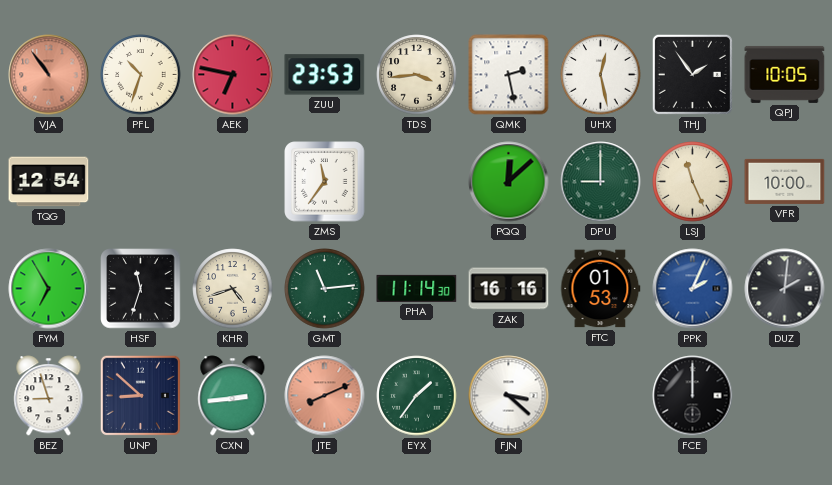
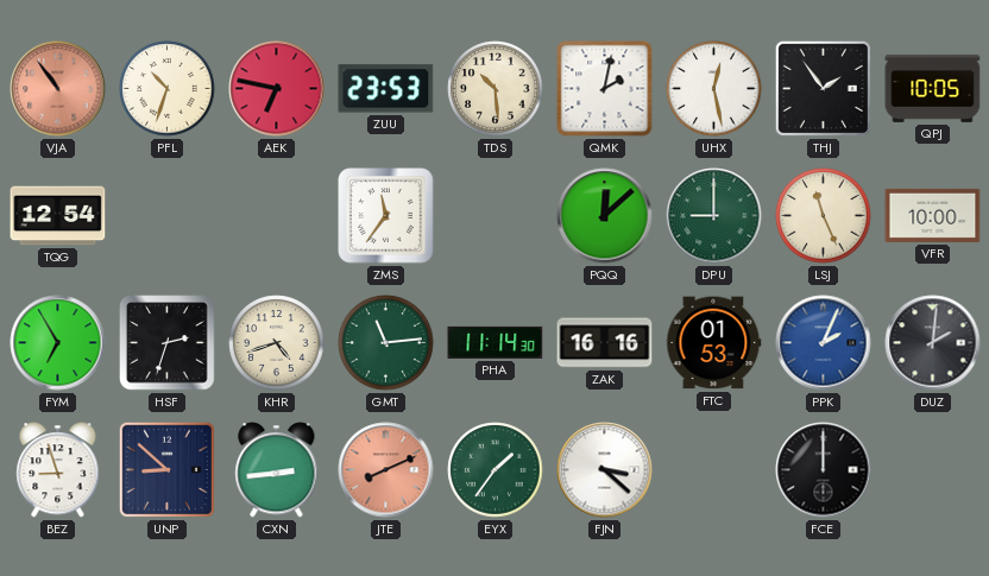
TDS: 3:44 -> 10:29 (496, 89)
QMK: 2:28 -> 2:02 (605, 89)
HSF: 11:33 -> 2:33 (168, 343)
